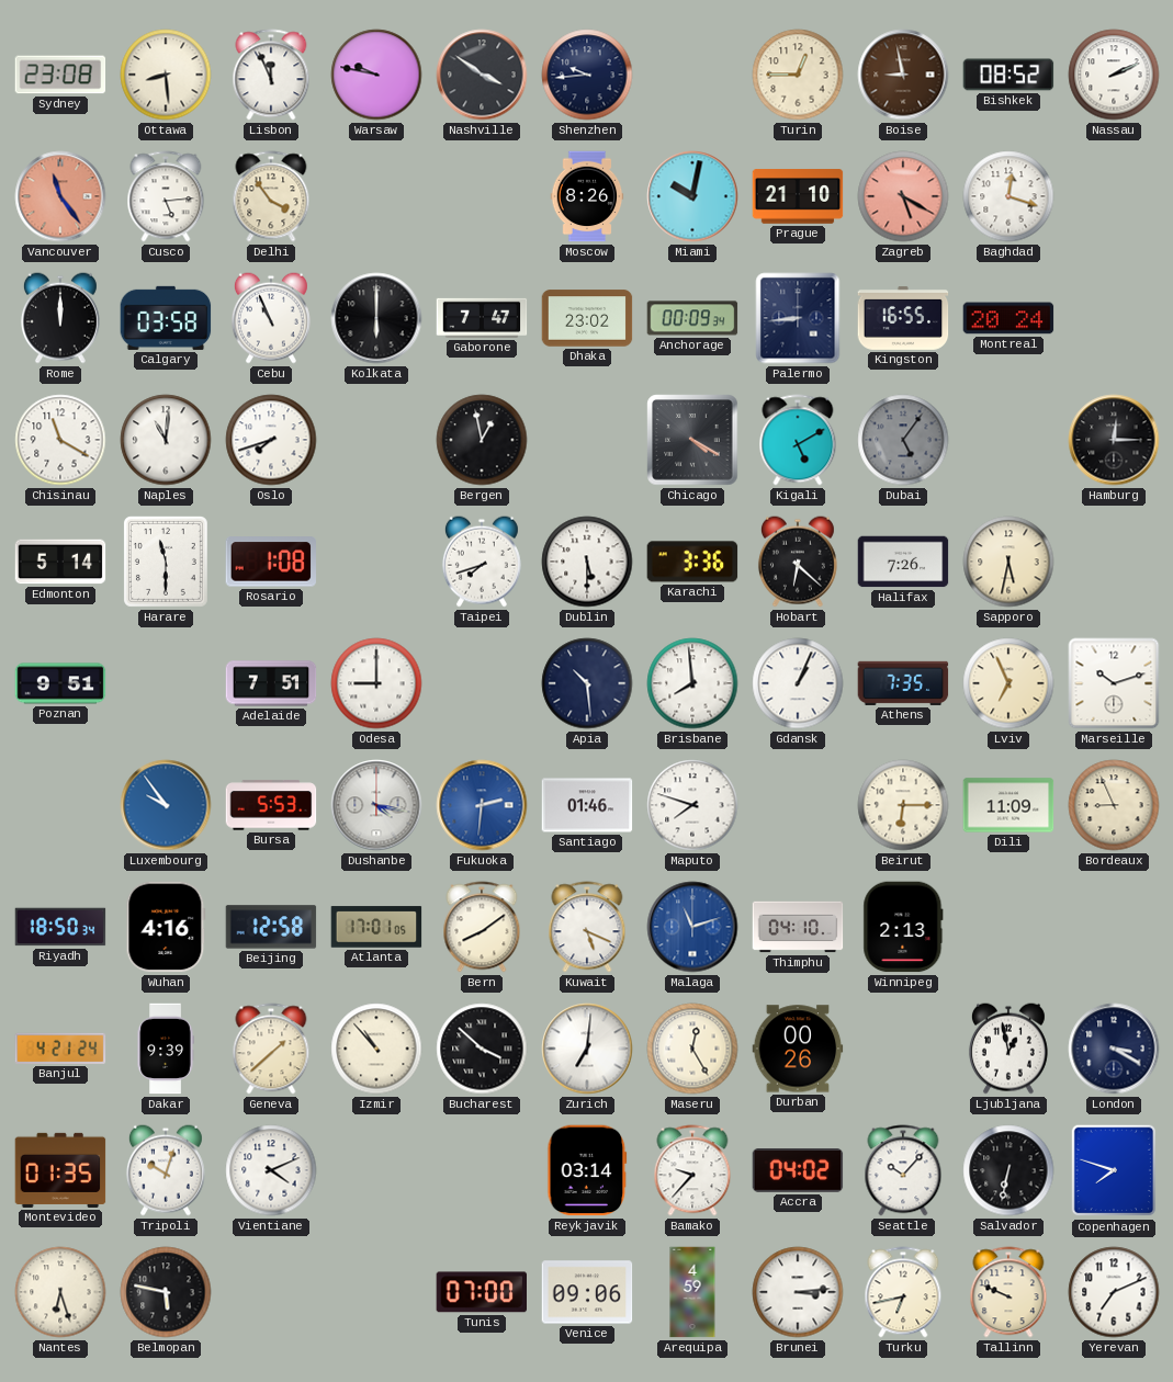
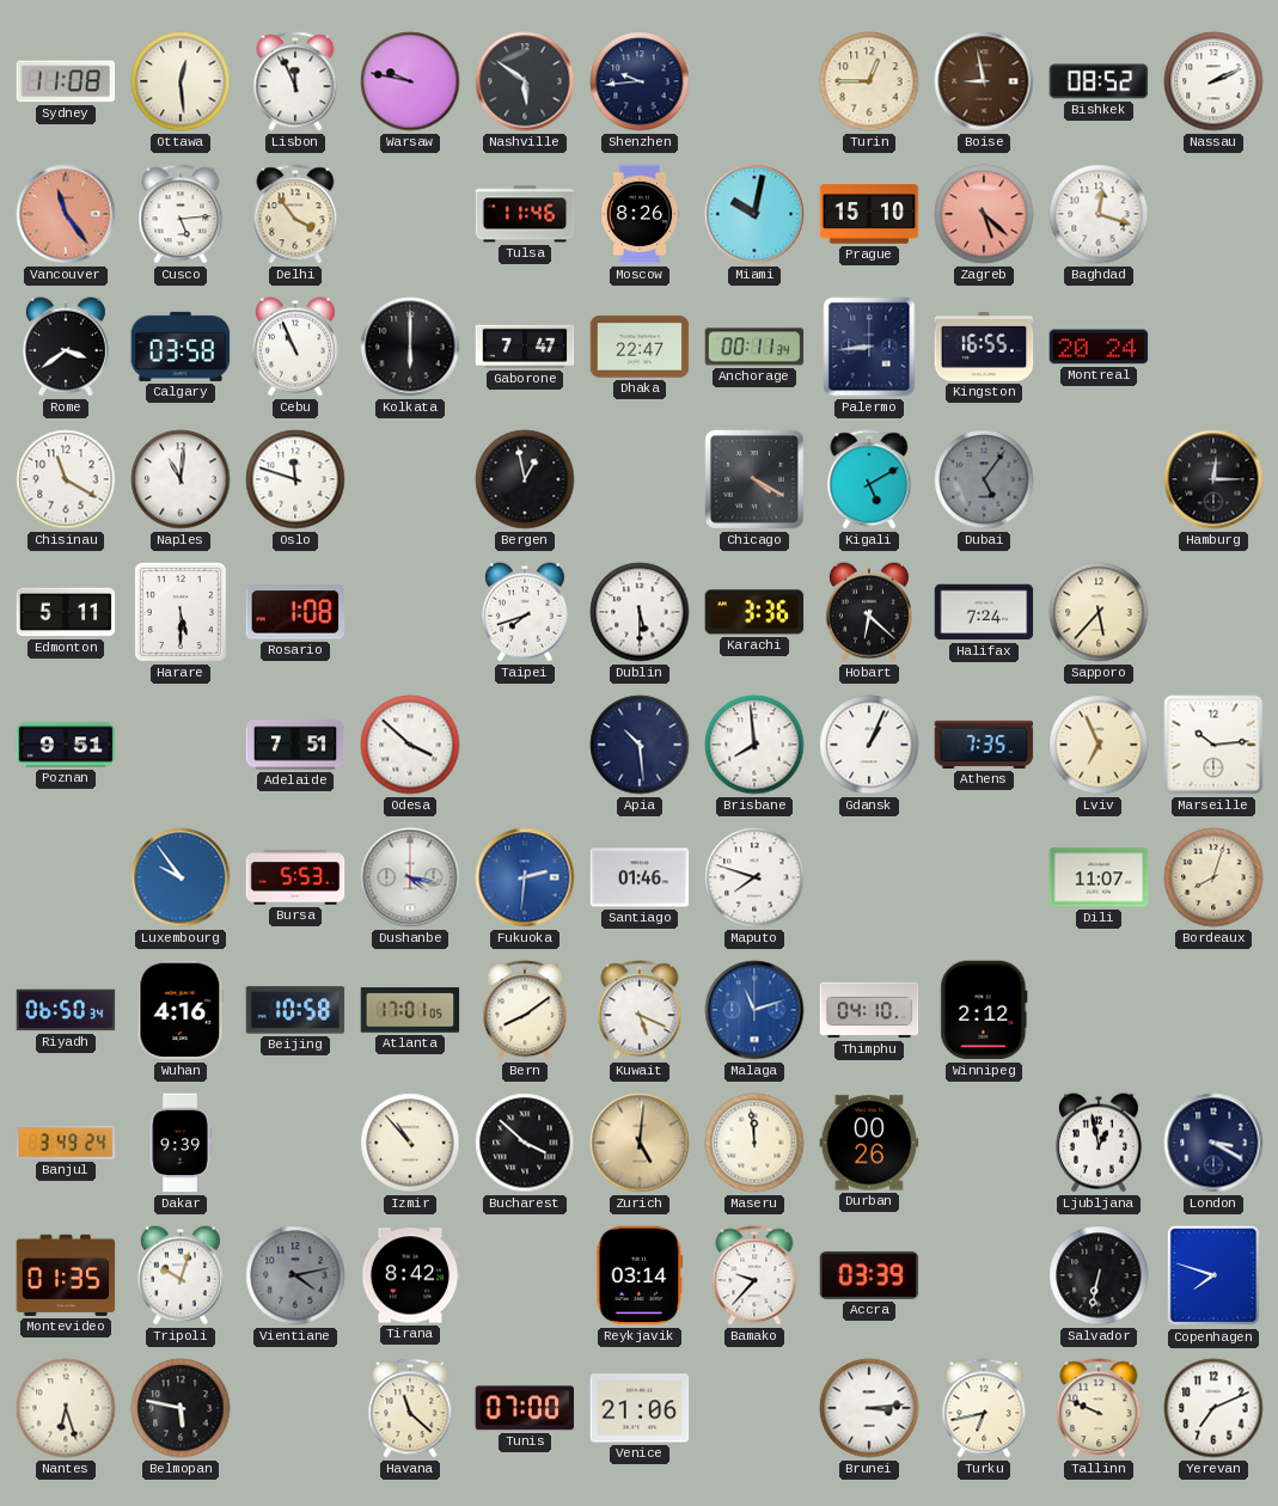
Sydney: 23:08 -> 11:08 (66, 81)
Ottawa: 8:29 -> 12:29 (181, 81)
Nashville: 3:51 -> 5:51 (525, 81)
Tulsa: none -> 11:46 (525, 214)
Prague: 21:10 -> 15:10 (869, 214)
Zagreb: 5:20 -> 5:22 (984, 214)
Rome: 12:00 -> 3:39 (66, 347)
Dhaka: 23:02 -> 22:47 (640, 347)
Anchorage: 00:09 -> 00:11 (754, 347)
Oslo: 7:42 -> 11:48 (295, 479)
Edmonton: 5:14 -> 5:11 (66, 612)
Harare: 11:30 -> 5:30 (181, 612)
Halifax: 7:26 -> 7:24 (984, 612)
Sapporo: 5:32 -> 5:37 (1099, 612)
Odesa: 9:00 -> 3:52 (410, 745)
Marseille: 10:12 -> 10:14 (1213, 745)
Beirut: 6:15 -> none (903, 805)
Dili: 11:09 -> 11:07 (1099, 877)
Bordeaux: 8:56 -> 8:03 (1213, 877)
Riyadh: 18:50 -> 06:50 (66, 1010)
Beijing: 12:58 -> 10:58 (295, 1010)
Winnipeg: 2:13 -> 2:12 (984, 1010)
Banjul: 4:21 -> 3:49 (66, 1143)
Geneva: 1:38 -> none (271, 1049)
Zurich: 7:01 -> 5:01 (640, 1143)
Zurich dial: white -> champagne (640, 1143)
Maseru: 12:25 -> 11:59 (754, 1143)
Vientiane: 4:11 -> 4:13 (295, 1275)
Vientiane dial: white -> grey (295, 1275)
Tirana: none -> 8:42 (410, 1275)
Accra: 04:02 -> 03:39 (869, 1277)
Seattle: 10:07 -> none (903, 1170)
Havana: none -> 11:22 (410, 1408)
Venice: 09:06 -> 21:06 (640, 1408)
Arequipa: 4:59 -> none (692, 1292)
